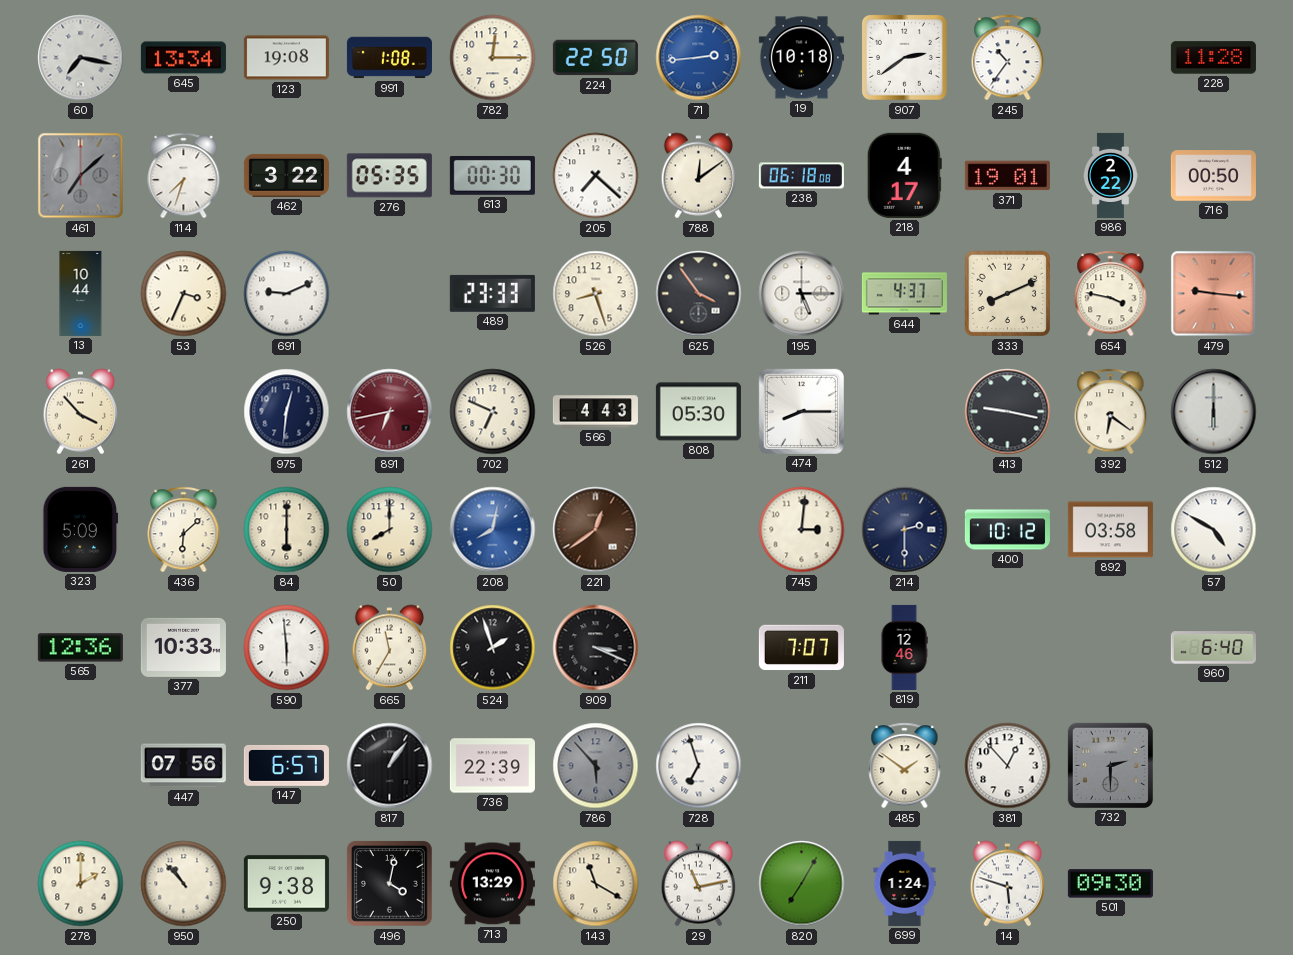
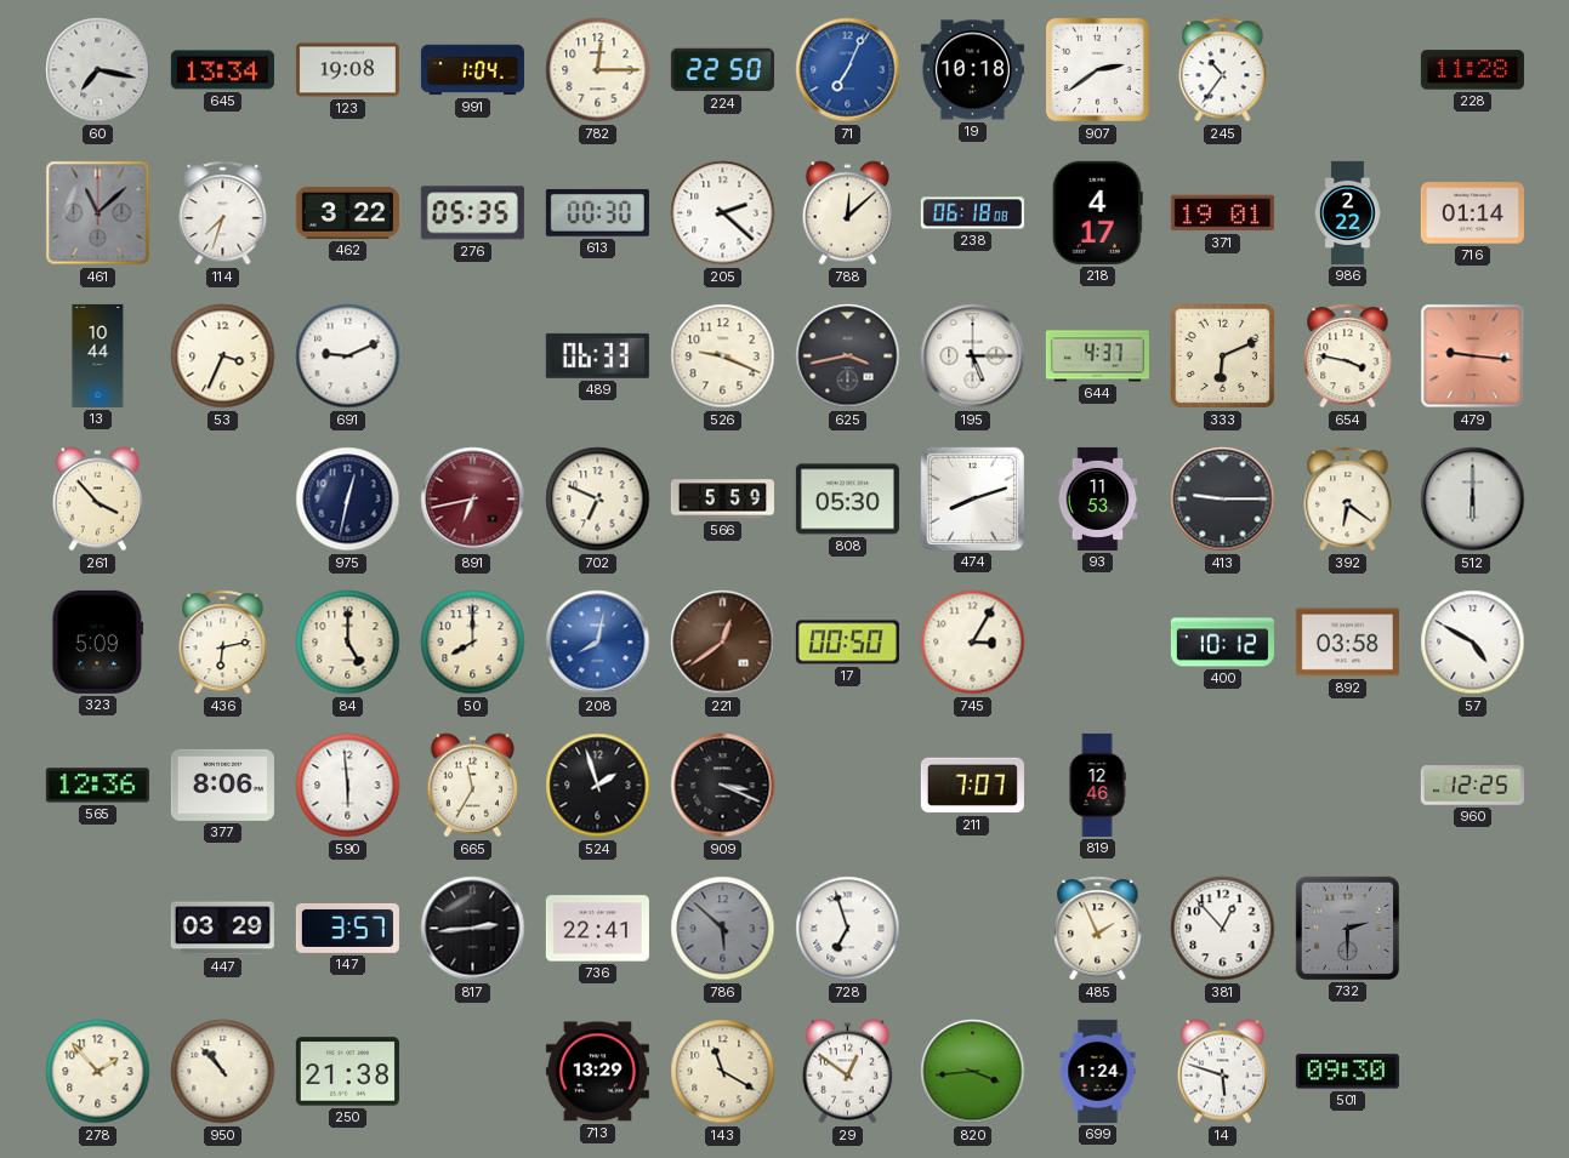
991: 1:08 -> 1:04 (472, 70)
71: 2:44 -> 7:04 (848, 70)
461: 7:08 -> 11:08 (98, 213)
205: 7:22 -> 2:22 (723, 213)
788: 12:09 -> 12:08 (848, 213)
716: 00:50 -> 01:14 (1472, 213)
489: 23:33 -> 06:33 (597, 355)
526: 8:27 -> 9:19 (723, 356)
625: 3:54 -> 3:43 (848, 356)
333: 8:11 -> 6:11 (1223, 356)
975: 12:31 -> 12:32 (348, 500)
566: 4:43 -> 5:59 (722, 500)
474: 8:15 -> 8:12 (972, 498)
93: none -> 11:53 (1098, 498)
413: 9:17 -> 9:15 (1223, 500)
436: 6:08 -> 6:13 (223, 643)
84: 6:00 -> 5:00 (348, 643)
17: none -> 00:50 (847, 643)
745: 3:01 -> 3:05 (973, 643)
214: 2:30 -> none (905, 530)
377: 10:33 -> 8:06 (222, 785)
960: 6:40 -> 12:25 (1472, 786)
447: 07:56 -> 03:29 (222, 929)
147: 6:57 -> 3:57 (347, 928)
817: 1:06 -> 2:44 (473, 929)
736: 22:39 -> 22:41 (597, 929)
786: 5:53 -> 5:52 (723, 929)
485: 1:51 -> 1:56 (1098, 929)
278: 2:00 -> 1:53 (98, 1072)
250: 9:38 -> 21:38 (347, 1072)
496: 4:02 -> none (389, 883)
29: 11:13 -> 12:51 (848, 1072)
820: 7:05 -> 3:44 (973, 1072)
